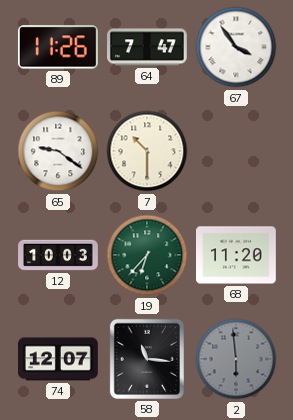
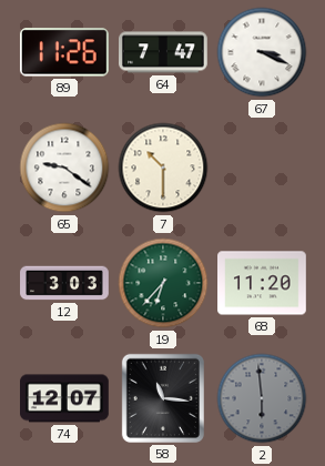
67: 3:54 -> 3:19 (262, 52)
12: 10:03 -> 3:03 (64, 283)
